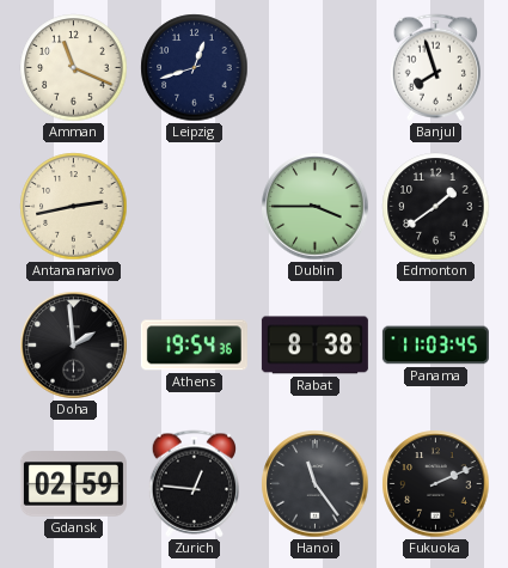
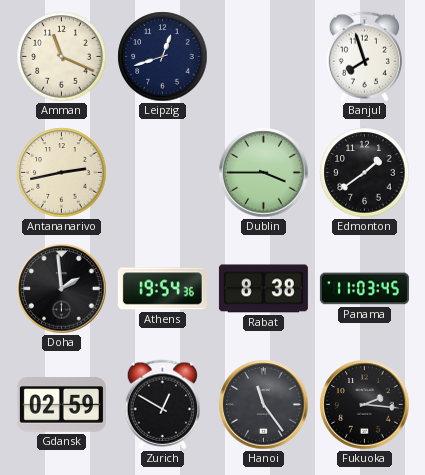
Zurich: 12:46 -> 12:50 (162, 405)
Fukuoka: 2:11 -> 2:16 (365, 405)
